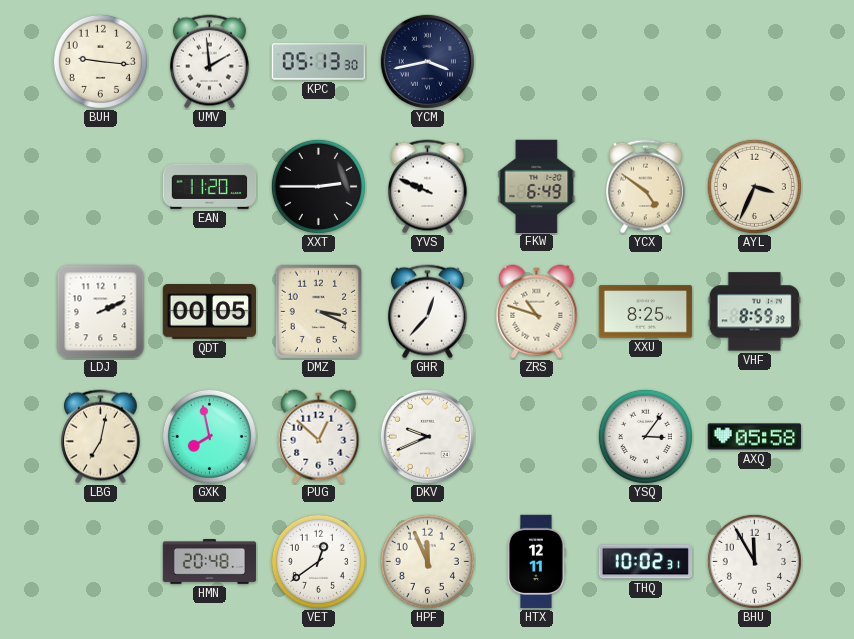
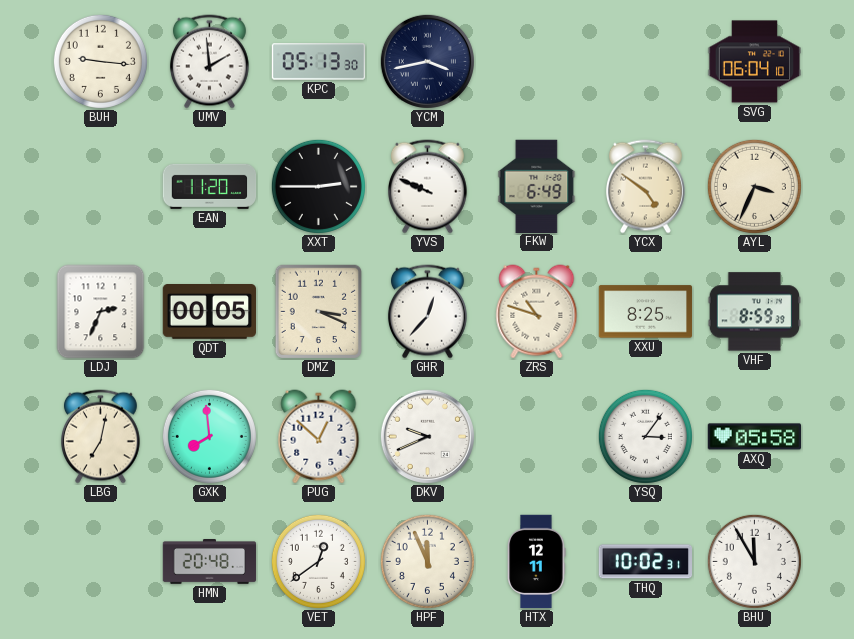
SVG: none -> 06:04 (755, 62)
LDJ: 2:11 -> 2:34 (101, 312)
GXK: 7:58 -> 7:59 (209, 436)
